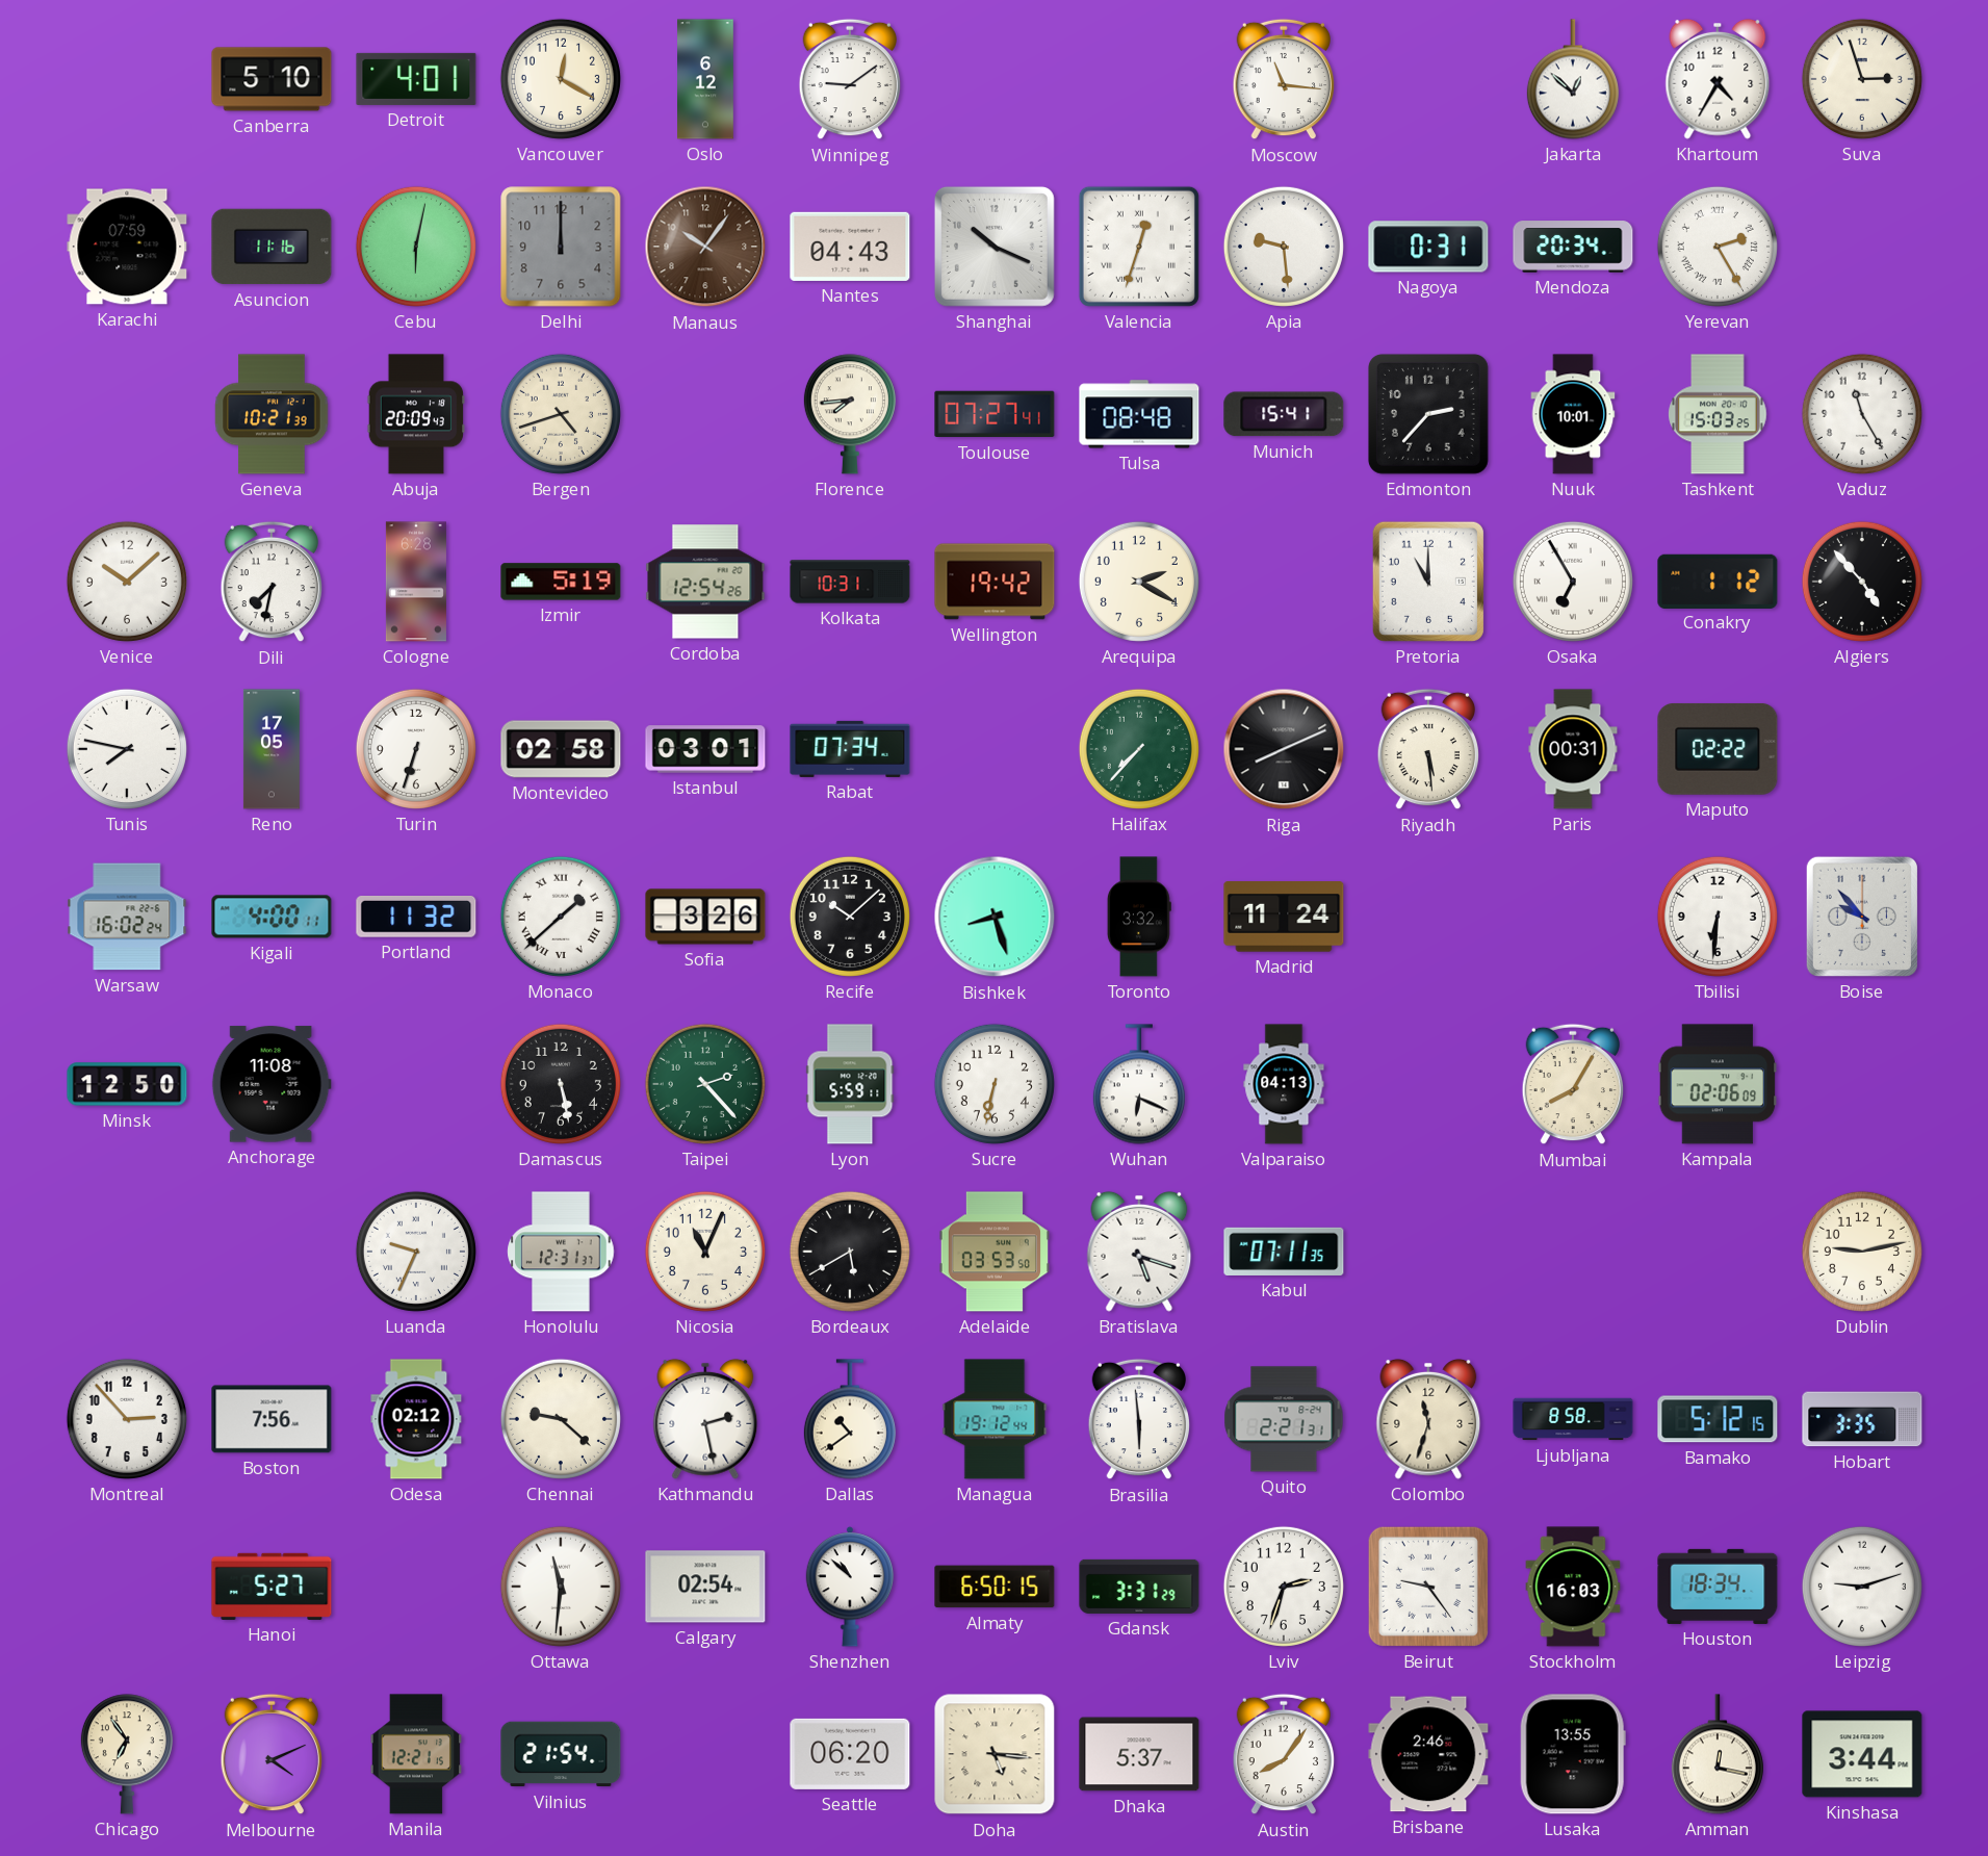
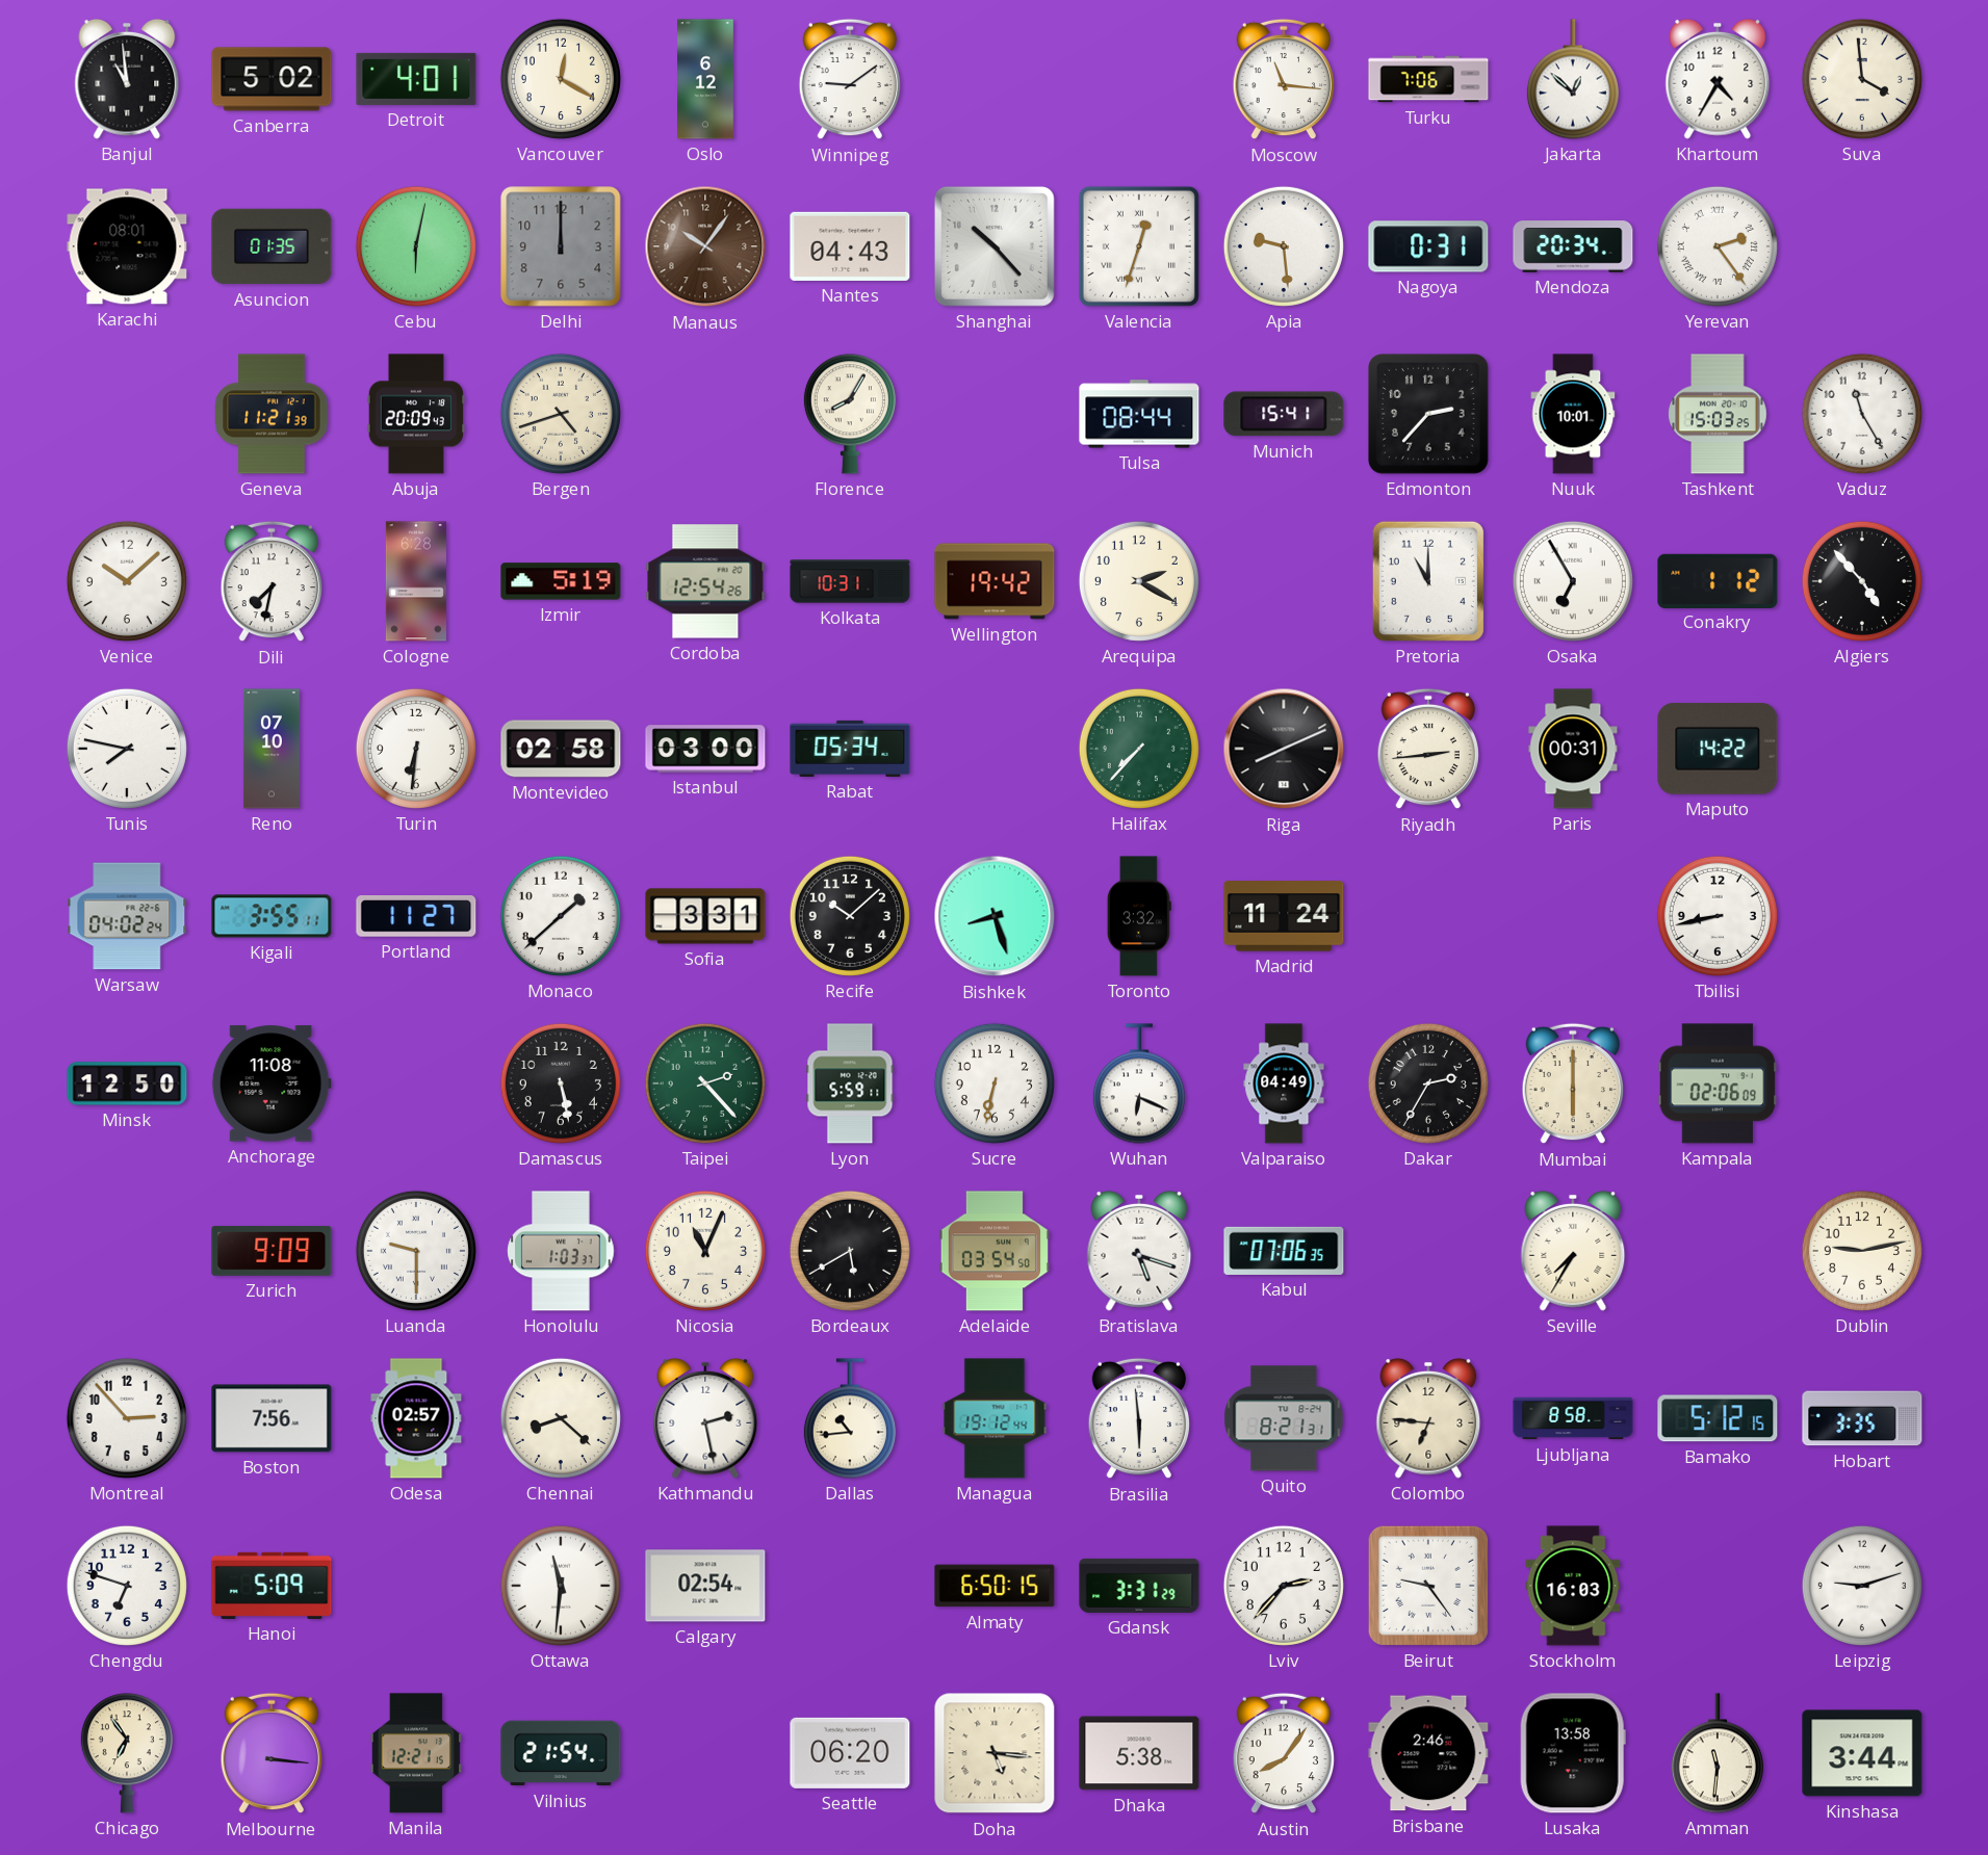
Banjul: none -> 10:59 (127, 79)
Canberra: 5:10 -> 5:02 (272, 79)
Turku: none -> 7:06 (1428, 79)
Suva: 2:57 -> 3:59 (1862, 79)
Karachi: 07:59 -> 08:01 (127, 246)
Asuncion: 11:16 -> 01:35 (272, 246)
Shanghai: 10:19 -> 10:23 (995, 246)
Yerevan: 2:25 -> 2:24 (1718, 246)
Geneva: 10:21 -> 11:21 (272, 414)
Florence: 7:44 -> 8:05 (850, 414)
Toulouse: 07:27 -> none (995, 414)
Tulsa: 08:48 -> 08:44 (1139, 414)
Reno: 17:05 -> 07:10 (272, 749)
Turin: 6:33 -> 6:31 (416, 749)
Istanbul: 03:01 -> 03:00 (705, 749)
Rabat: 07:34 -> 05:34 (850, 749)
Riyadh: 5:29 -> 2:44 (1427, 749)
Maputo: 02:22 -> 14:22 (1718, 749)
Warsaw: 16:02 -> 04:02 (127, 916)
Kigali: 4:00 -> 3:55 (272, 916)
Portland: 11:32 -> 11:27 (416, 917)
Monaco numerals: Roman -> Arabic (561, 916)
Sofia: 3:26 -> 3:31 (705, 916)
Tbilisi: 6:31 -> 8:43 (1718, 916)
Boise: 9:53 -> none (1862, 917)
Valparaiso: 04:13 -> 04:49 (1284, 1083)
Dakar: none -> 2:35 (1428, 1083)
Mumbai: 8:05 -> 6:00 (1572, 1083)
Zurich: none -> 9:09 (272, 1251)
Luanda: 9:34 -> 9:30 (416, 1251)
Honolulu: 12:31 -> 1:03 (561, 1251)
Adelaide: 03:53 -> 03:54 (995, 1251)
Kabul: 07:11 -> 07:06 (1284, 1251)
Seville: none -> 7:35 (1573, 1251)
Odesa: 02:12 -> 02:57 (416, 1418)
Chennai: 9:22 -> 8:22 (561, 1418)
Dallas: 10:39 -> 10:44 (850, 1418)
Quito: 2:21 -> 8:21 (1284, 1418)
Colombo: 11:33 -> 6:46 (1428, 1418)
Chengdu: none -> 6:48 (127, 1586)
Hanoi: 5:27 -> 5:09 (272, 1586)
Shenzhen: 10:52 -> none (849, 1587)
Lviv: 2:33 -> 2:37 (1284, 1586)
Houston: 18:34 -> none (1718, 1587)
Melbourne: 4:11 -> 3:16 (270, 1753)
Dhaka: 5:37 -> 5:38 (1139, 1753)
Lusaka: 13:55 -> 13:58 (1573, 1753)
Amman: 12:17 -> 11:31 (1718, 1753)
